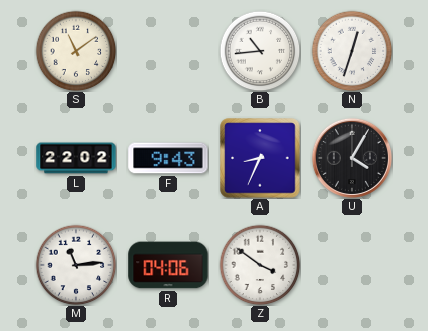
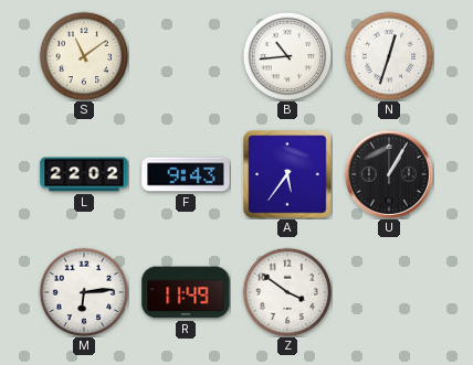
A: 8:34 -> 5:36 (287, 174)
U: 4:05 -> 1:05 (389, 174)
M: 11:14 -> 6:14 (84, 292)
R: 04:06 -> 11:49 (186, 292)
